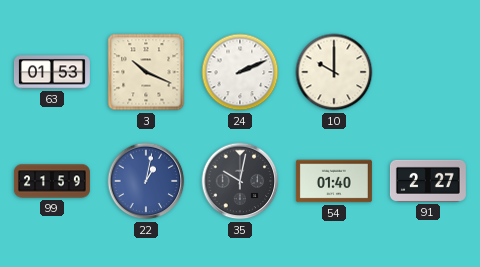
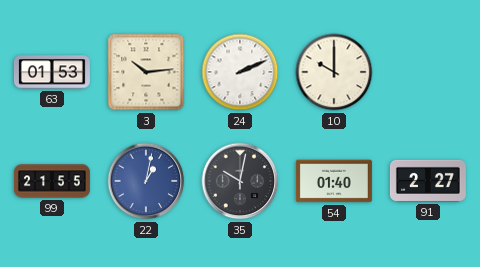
3: 10:19 -> 10:14 (146, 72)
99: 21:59 -> 21:55 (52, 181)
